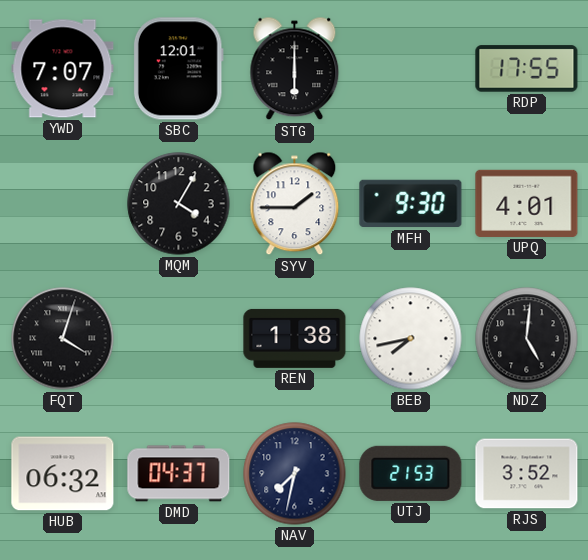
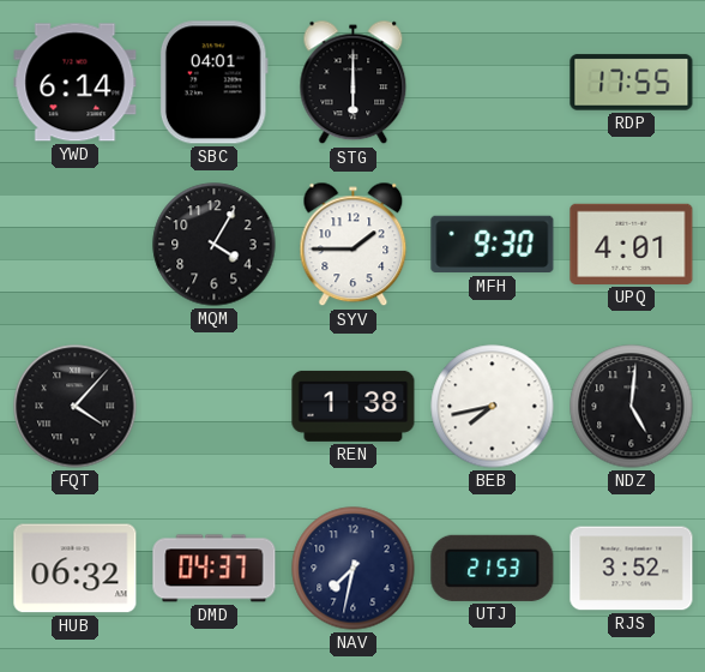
YWD: 7:07 -> 6:14 (76, 83)
SBC: 12:01 -> 04:01 (213, 83)
FQT: 4:03 -> 4:07 (76, 407)
